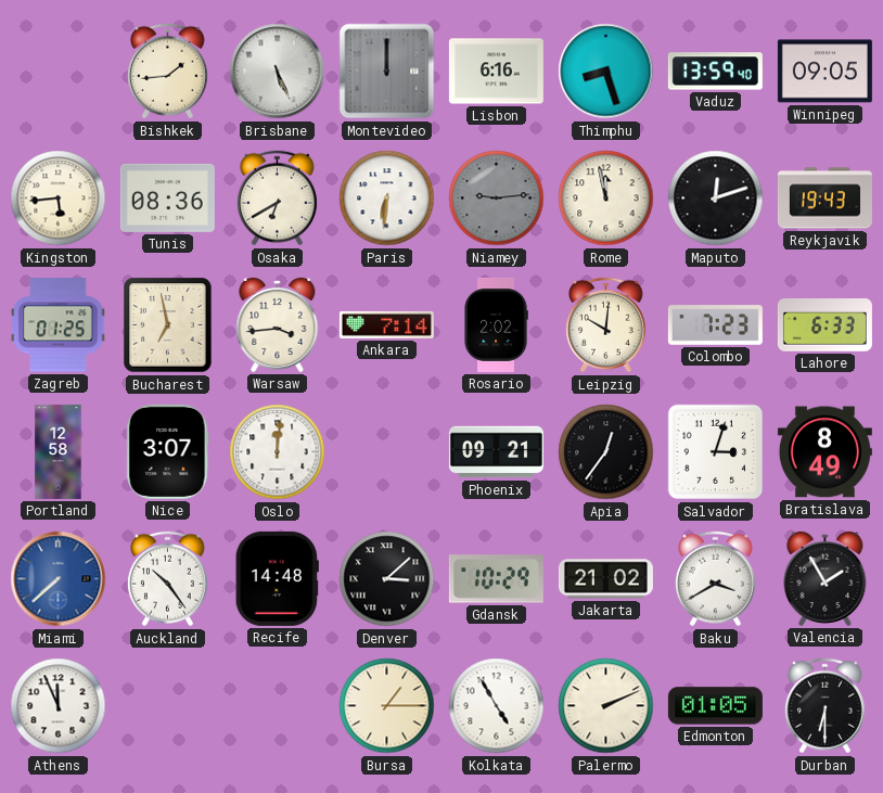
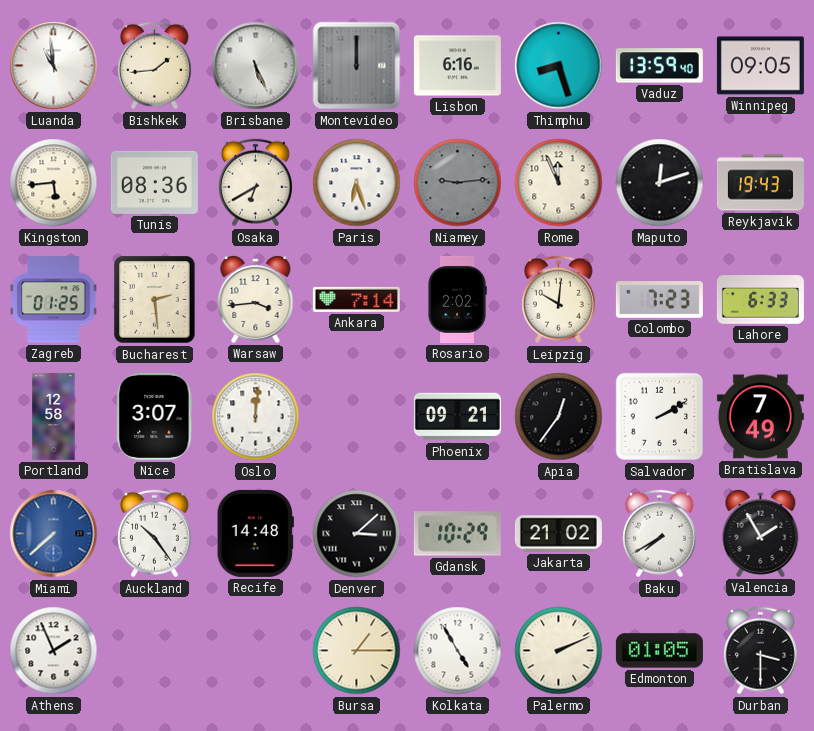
Luanda: none -> 10:59 (54, 66)
Paris: 6:31 -> 6:27 (357, 183)
Rome: 11:58 -> 11:56 (559, 183)
Bucharest: 6:58 -> 2:29 (155, 300)
Salvador: 3:03 -> 2:10 (660, 417)
Bratislava: 8:49 -> 7:49 (760, 417)
Baku: 3:40 -> 7:40 (659, 534)
Athens: 11:56 -> 1:56 (54, 651)
Durban: 6:30 -> 3:30 (760, 651)
